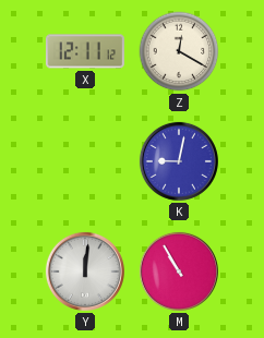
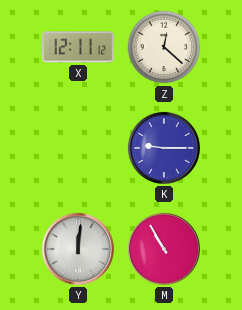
Z: 12:20 -> 12:22 (164, 47)
K: 9:02 -> 9:15 (164, 148)
